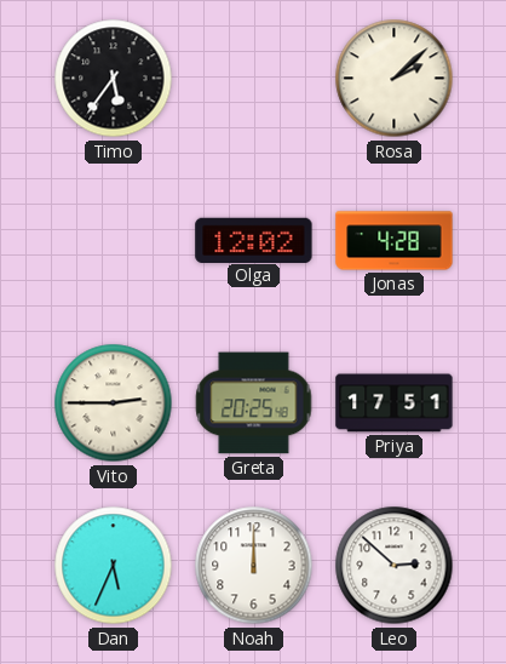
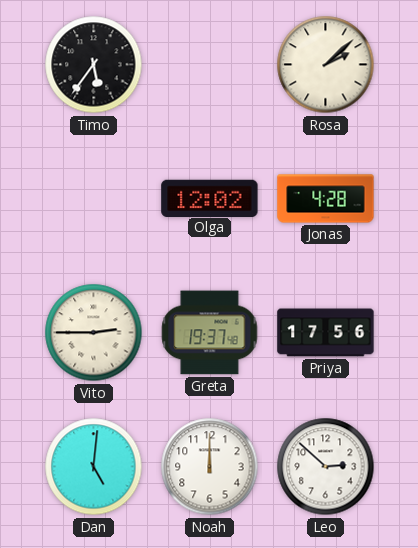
Greta: 20:25 -> 19:37 (210, 333)
Priya: 17:51 -> 17:56 (326, 333)
Dan: 5:34 -> 5:01 (94, 467)
